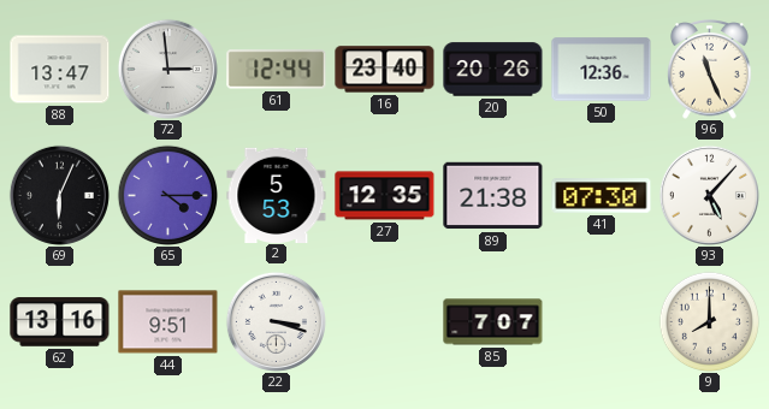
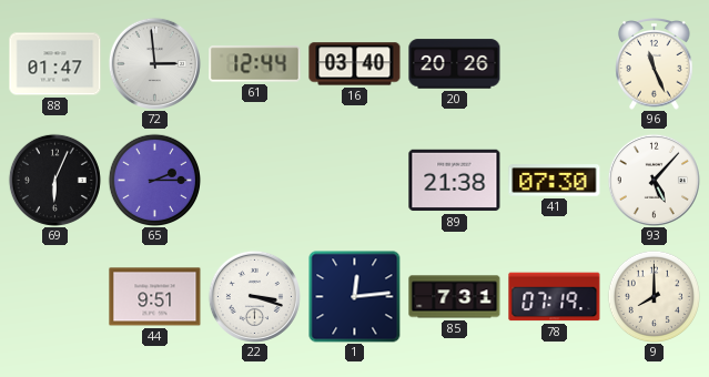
88: 13:47 -> 01:47 (55, 64)
16: 23:40 -> 03:40 (355, 64)
50: 12:36 -> none (602, 70)
65: 4:15 -> 2:15 (154, 180)
2: 5:53 -> none (277, 195)
27: 12:35 -> none (385, 196)
62: 13:16 -> none (60, 322)
1: none -> 12:14 (354, 296)
85: 7:07 -> 7:31 (455, 297)
78: none -> 07:19 (555, 297)
